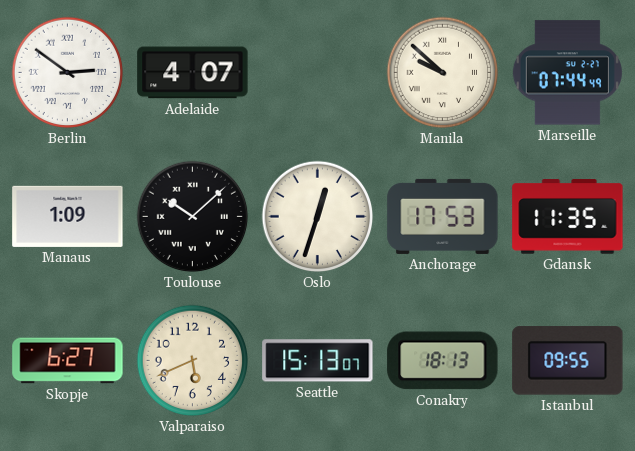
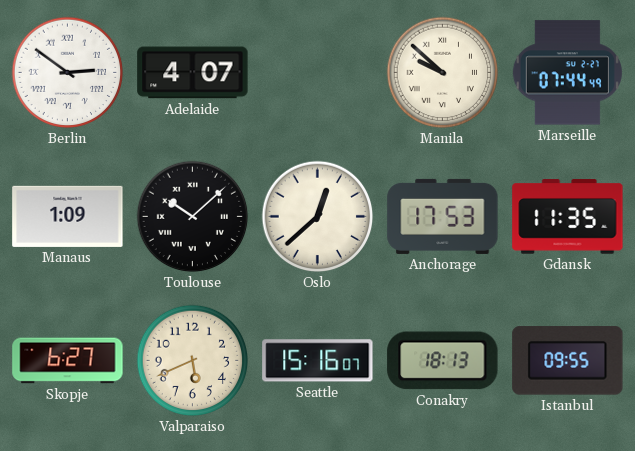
Oslo: 12:33 -> 12:38 (318, 217)
Seattle: 15:13 -> 15:16 (318, 361)
